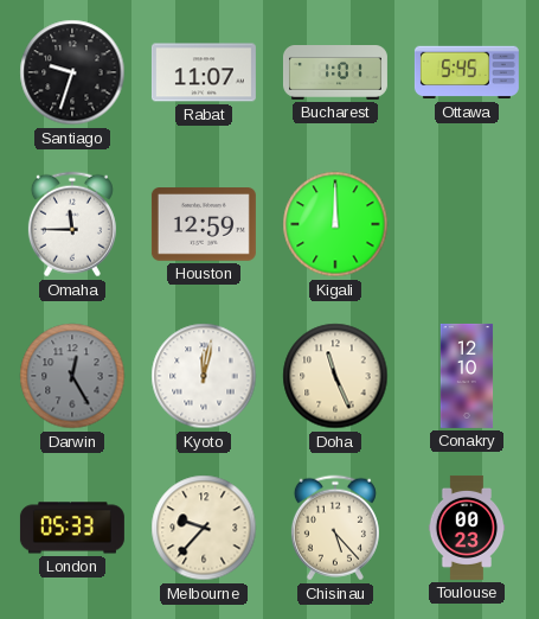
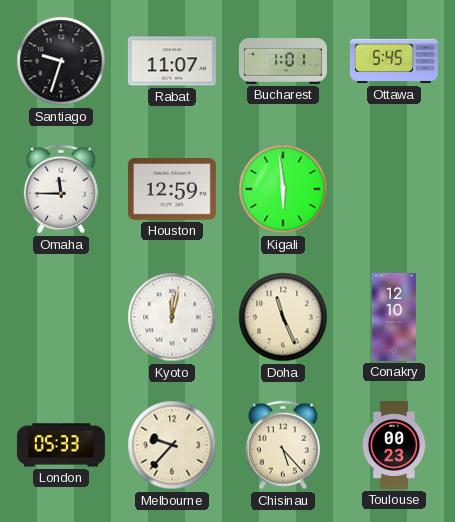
Kigali: 12:00 -> 5:59 (283, 189)
Darwin: 12:25 -> none (72, 376)
